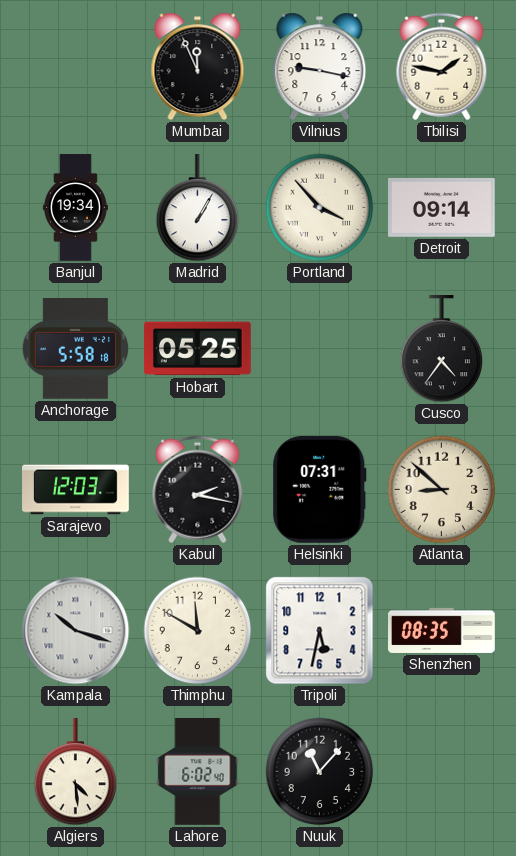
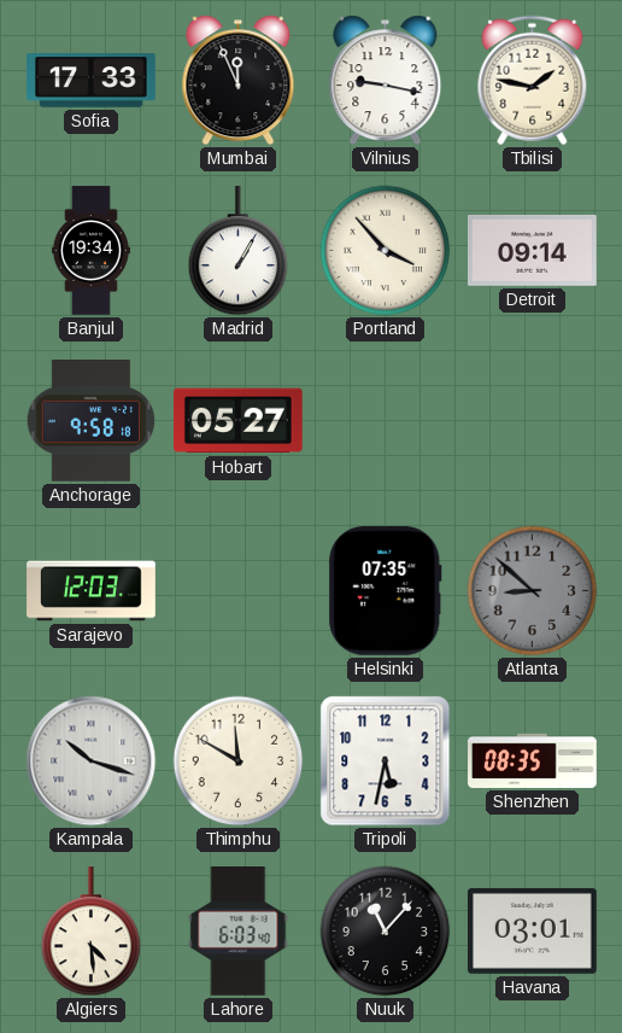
Sofia: none -> 17:33 (92, 81)
Anchorage: 5:58 -> 9:58 (90, 421)
Hobart: 05:25 -> 05:27 (237, 421)
Cusco: 4:36 -> none (442, 350)
Kabul: 2:17 -> none (198, 490)
Helsinki: 07:31 -> 07:35 (386, 591)
Atlanta dial: cream -> grey (533, 591)
Lahore: 6:02 -> 6:03 (239, 932)
Havana: none -> 03:01 (533, 932)
